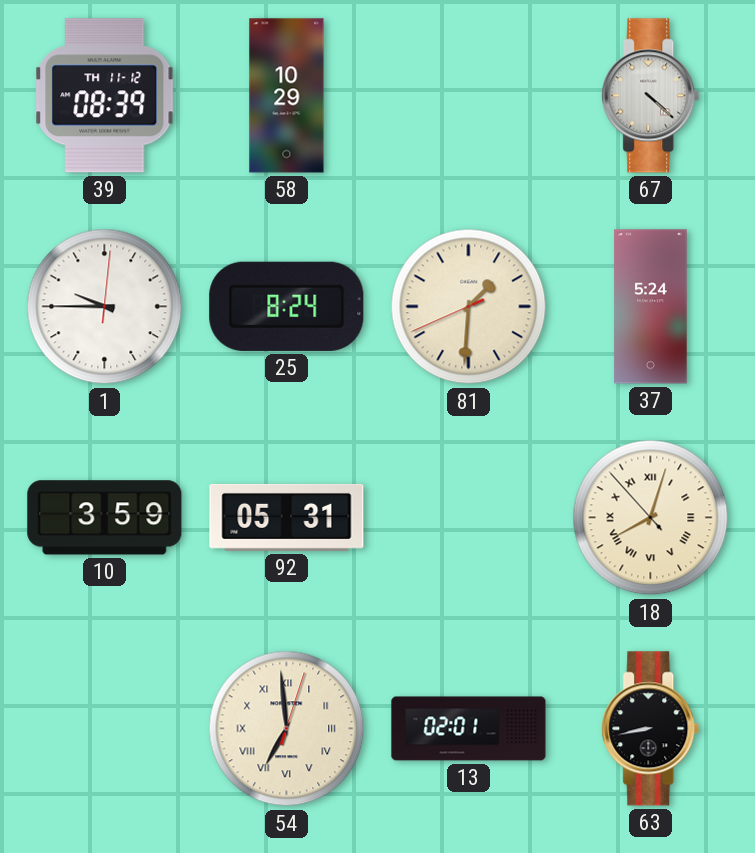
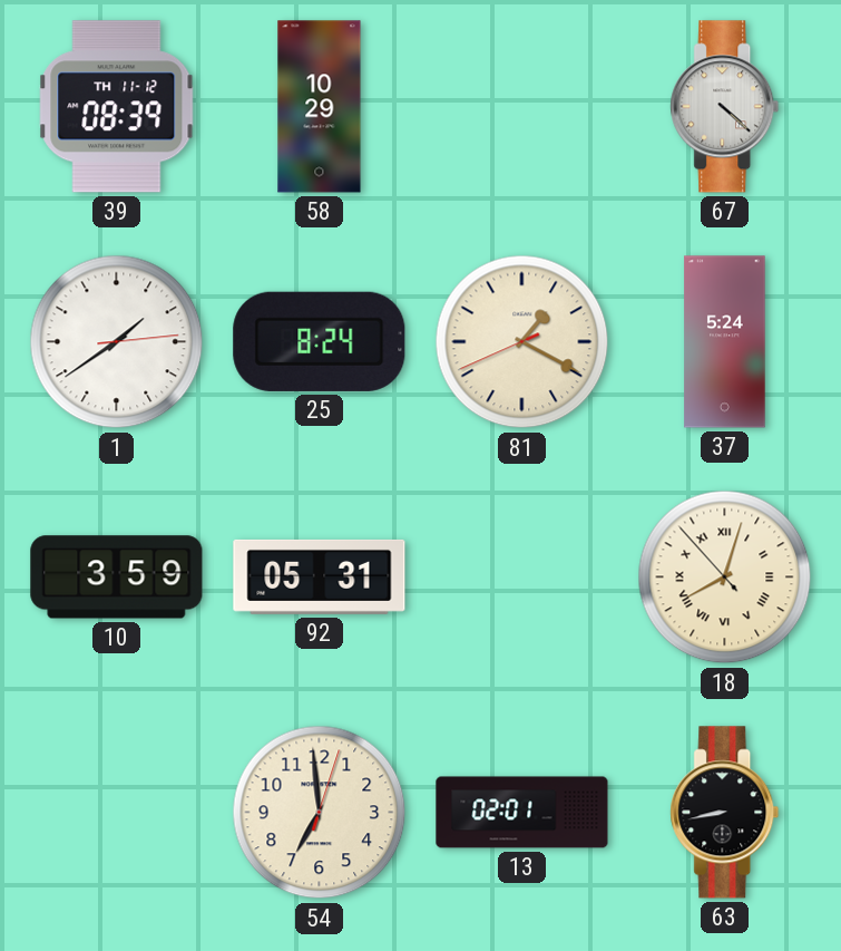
1: 9:45 -> 1:39 (117, 342)
81: 1:30 -> 1:19 (522, 342)
54 numerals: Roman -> Arabic (320, 813)
